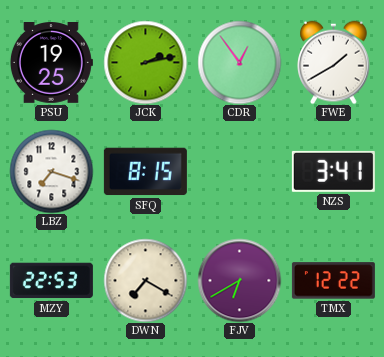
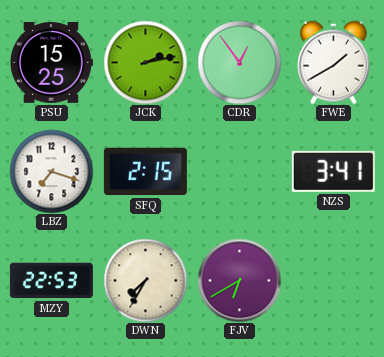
PSU: 19:25 -> 15:25 (51, 63)
SFQ: 8:15 -> 2:15 (145, 172)
DWN: 7:20 -> 7:35 (145, 280)
TMX: 12:22 -> none (333, 281)
